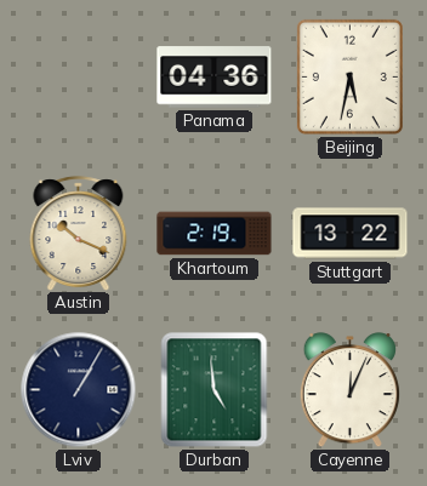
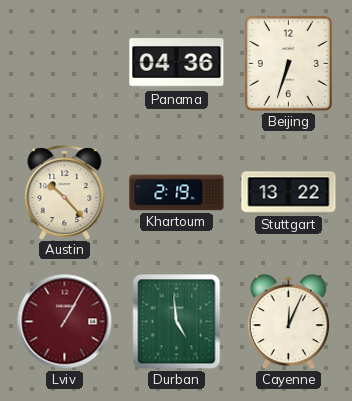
Beijing: 5:32 -> 6:33 (288, 63)
Austin: 10:19 -> 10:23 (65, 192)
Lviv dial: navy -> burgundy (65, 322)
